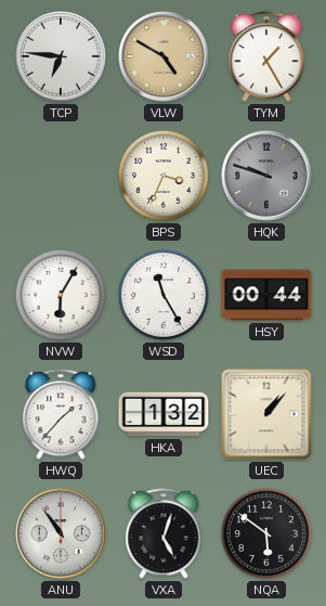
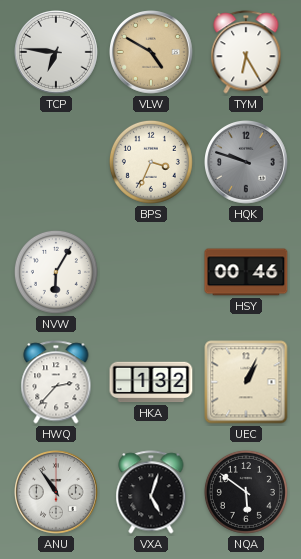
TYM: 1:25 -> 6:25 (246, 52)
WSD: 11:25 -> none (164, 295)
HSY: 00:44 -> 00:46 (246, 272)
HWQ: 1:37 -> 2:37 (56, 382)
UEC: 1:07 -> 1:04 (246, 382)
